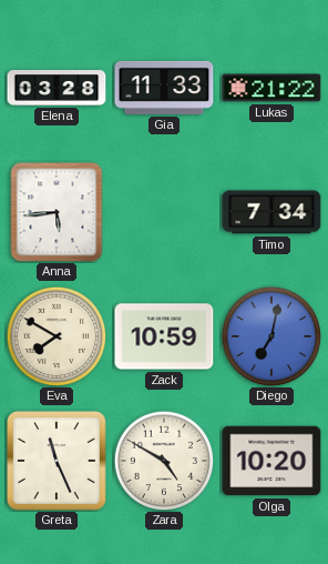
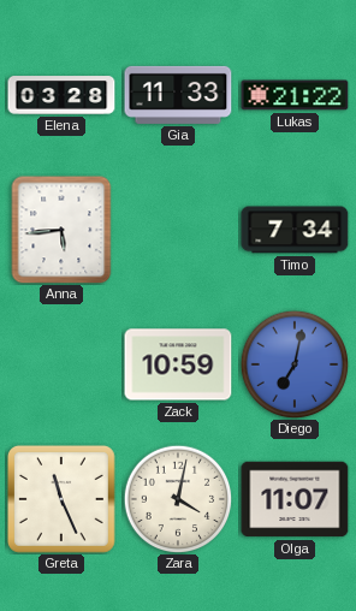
Eva: 7:50 -> none (57, 336)
Zara: 4:50 -> 4:02 (178, 499)
Olga: 10:20 -> 11:07 (295, 499)
